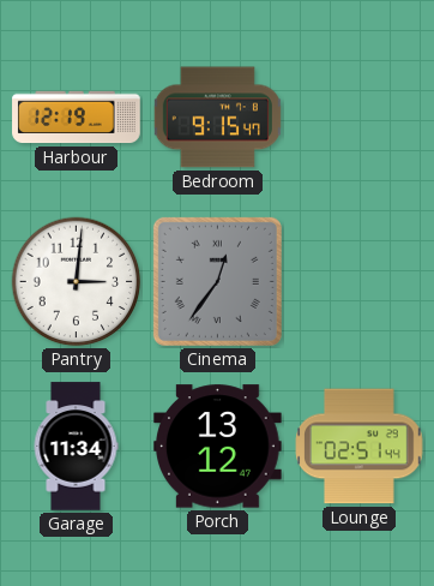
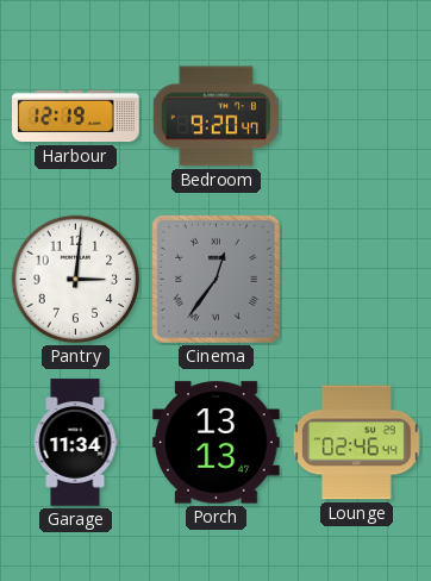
Bedroom: 9:15 -> 9:20 (215, 117)
Porch: 13:12 -> 13:13 (217, 443)
Lounge: 02:51 -> 02:46 (357, 443)
